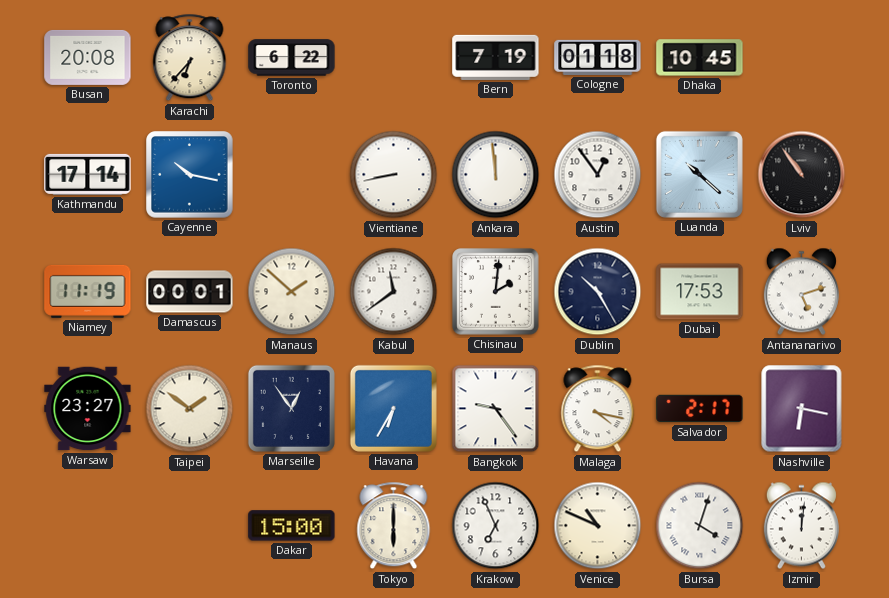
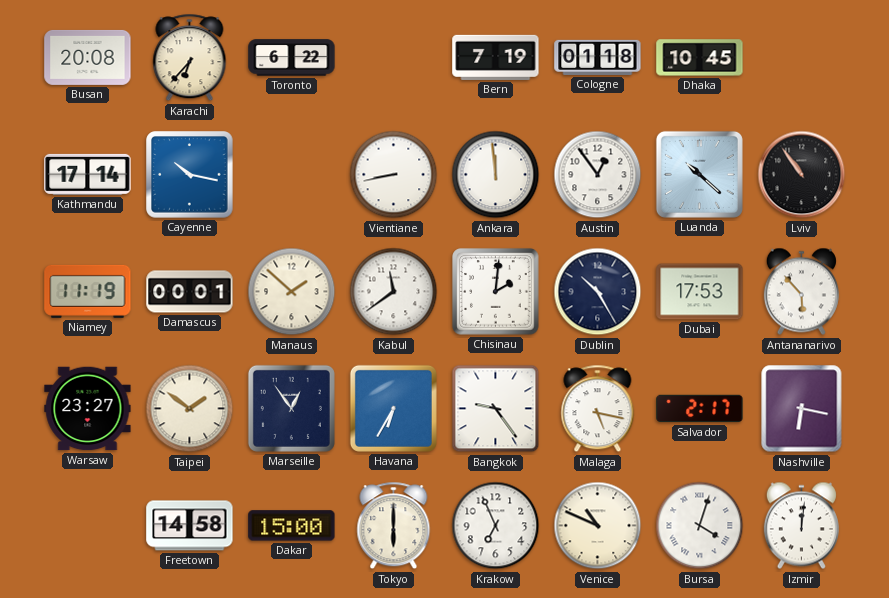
Antananarivo: 5:12 -> 5:53 (801, 292)
Malaga: 4:17 -> 5:17 (598, 409)
Freetown: none -> 14:58 (190, 526)
